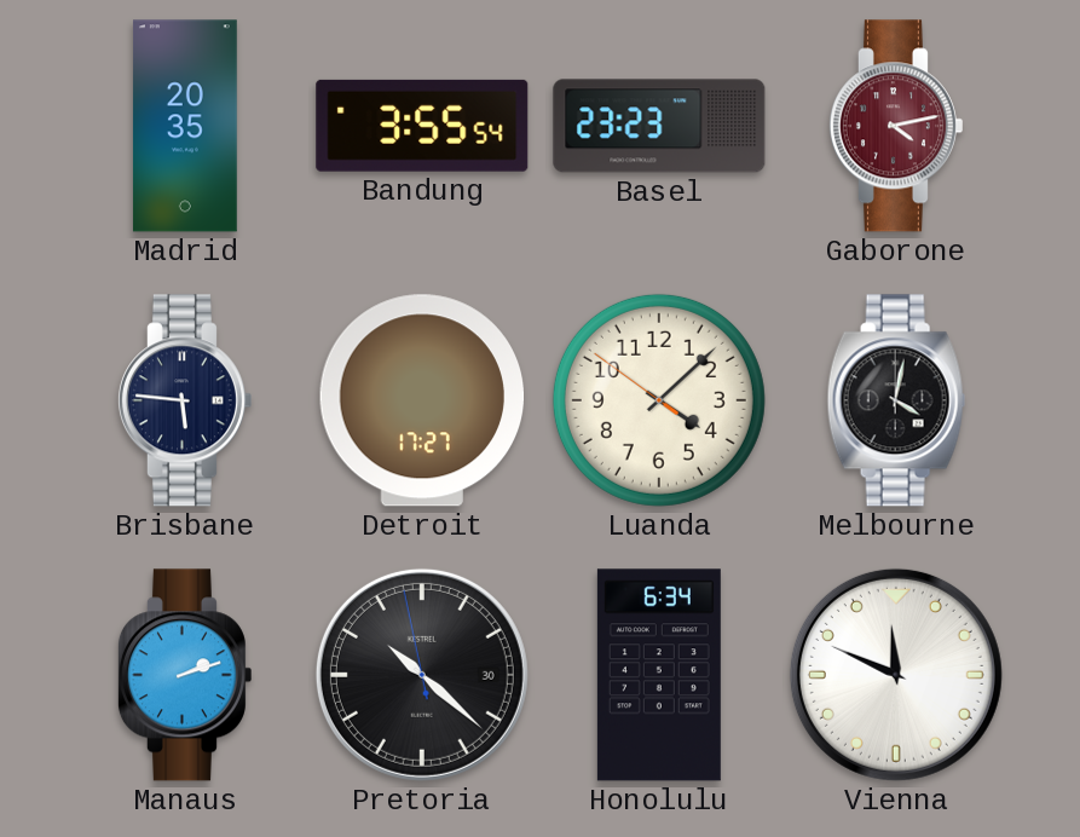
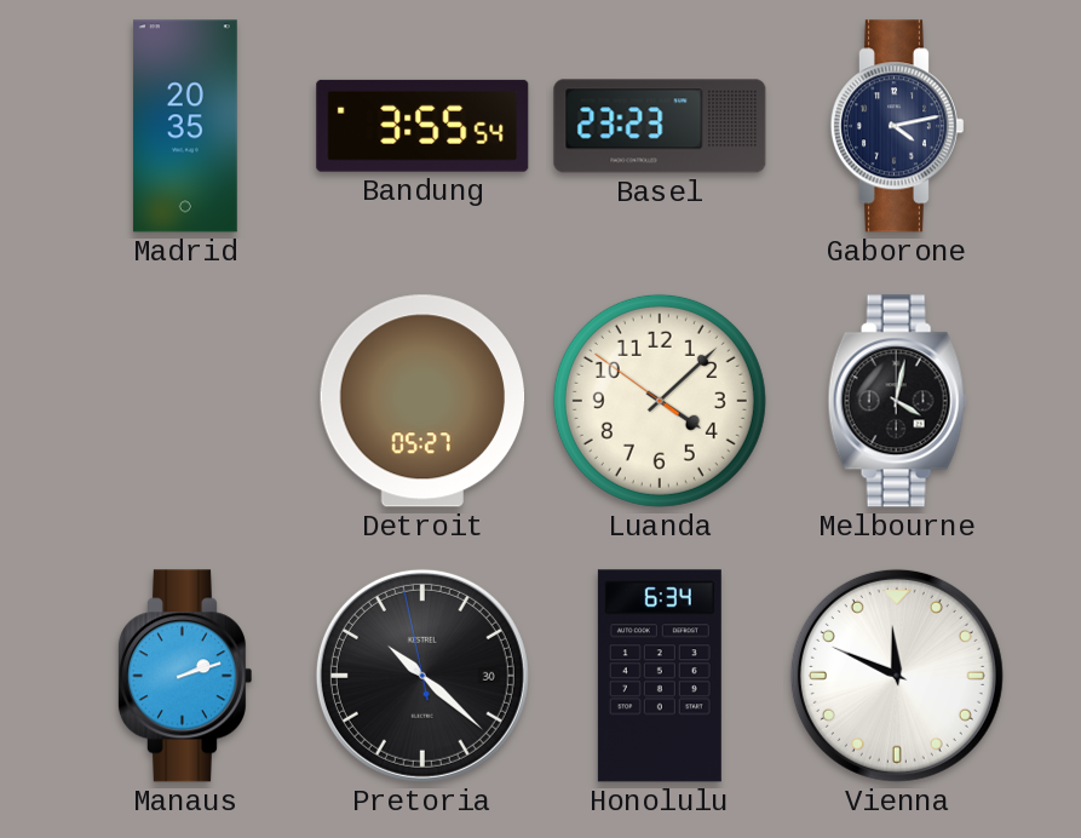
Gaborone dial: burgundy -> navy (896, 126)
Brisbane: 5:46 -> none (184, 400)
Detroit: 17:27 -> 05:27 (422, 401)
